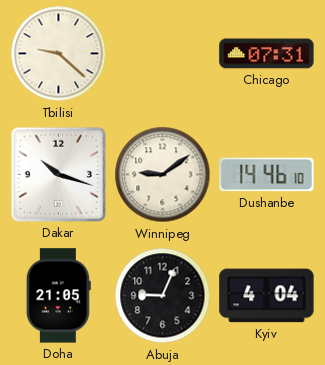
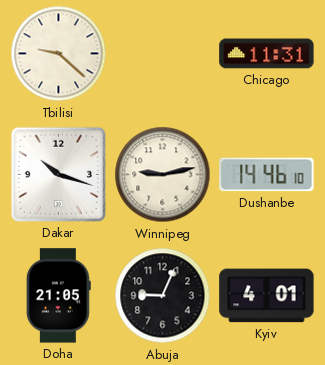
Chicago: 07:31 -> 11:31 (267, 54)
Winnipeg: 9:09 -> 9:13 (163, 175)
Kyiv: 4:04 -> 4:01 (267, 296)
